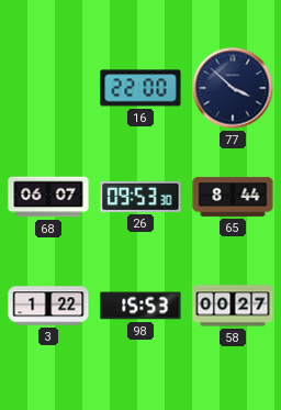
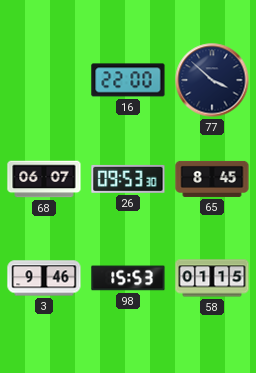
65: 8:44 -> 8:45 (212, 179)
3: 1:22 -> 9:46 (44, 278)
58: 00:27 -> 01:15 (212, 278)
